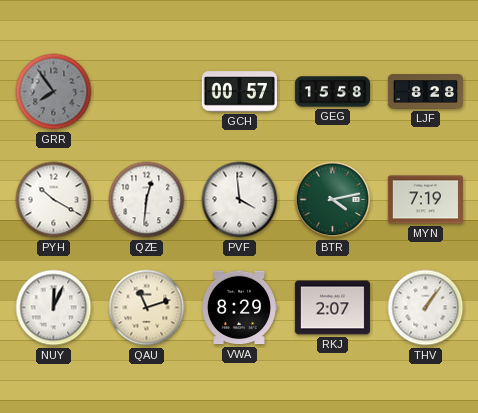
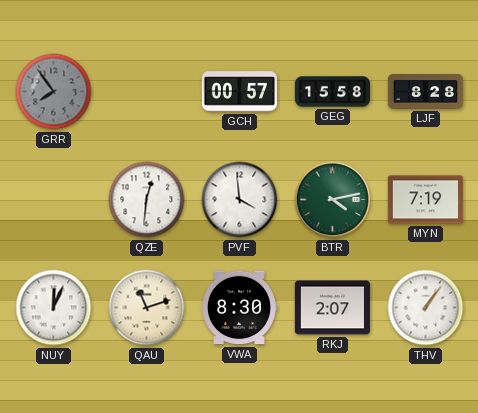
PYH: 10:20 -> none (54, 200)
VWA: 8:29 -> 8:30 (240, 308)
